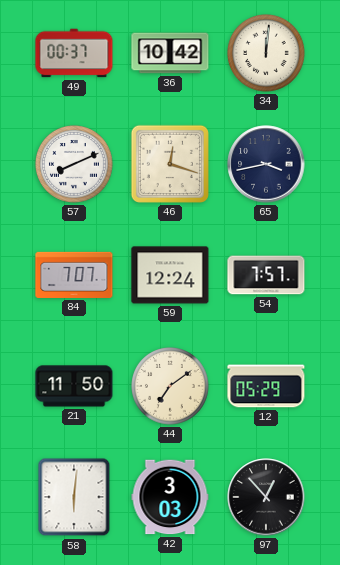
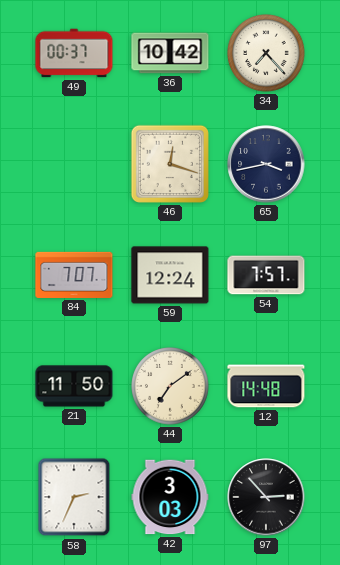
34: 12:01 -> 7:23 (267, 54)
57: 8:11 -> none (75, 165)
12: 05:29 -> 14:48 (266, 386)
58: 6:01 -> 2:34 (74, 497)
97: 12:53 -> 2:53 (266, 497)
